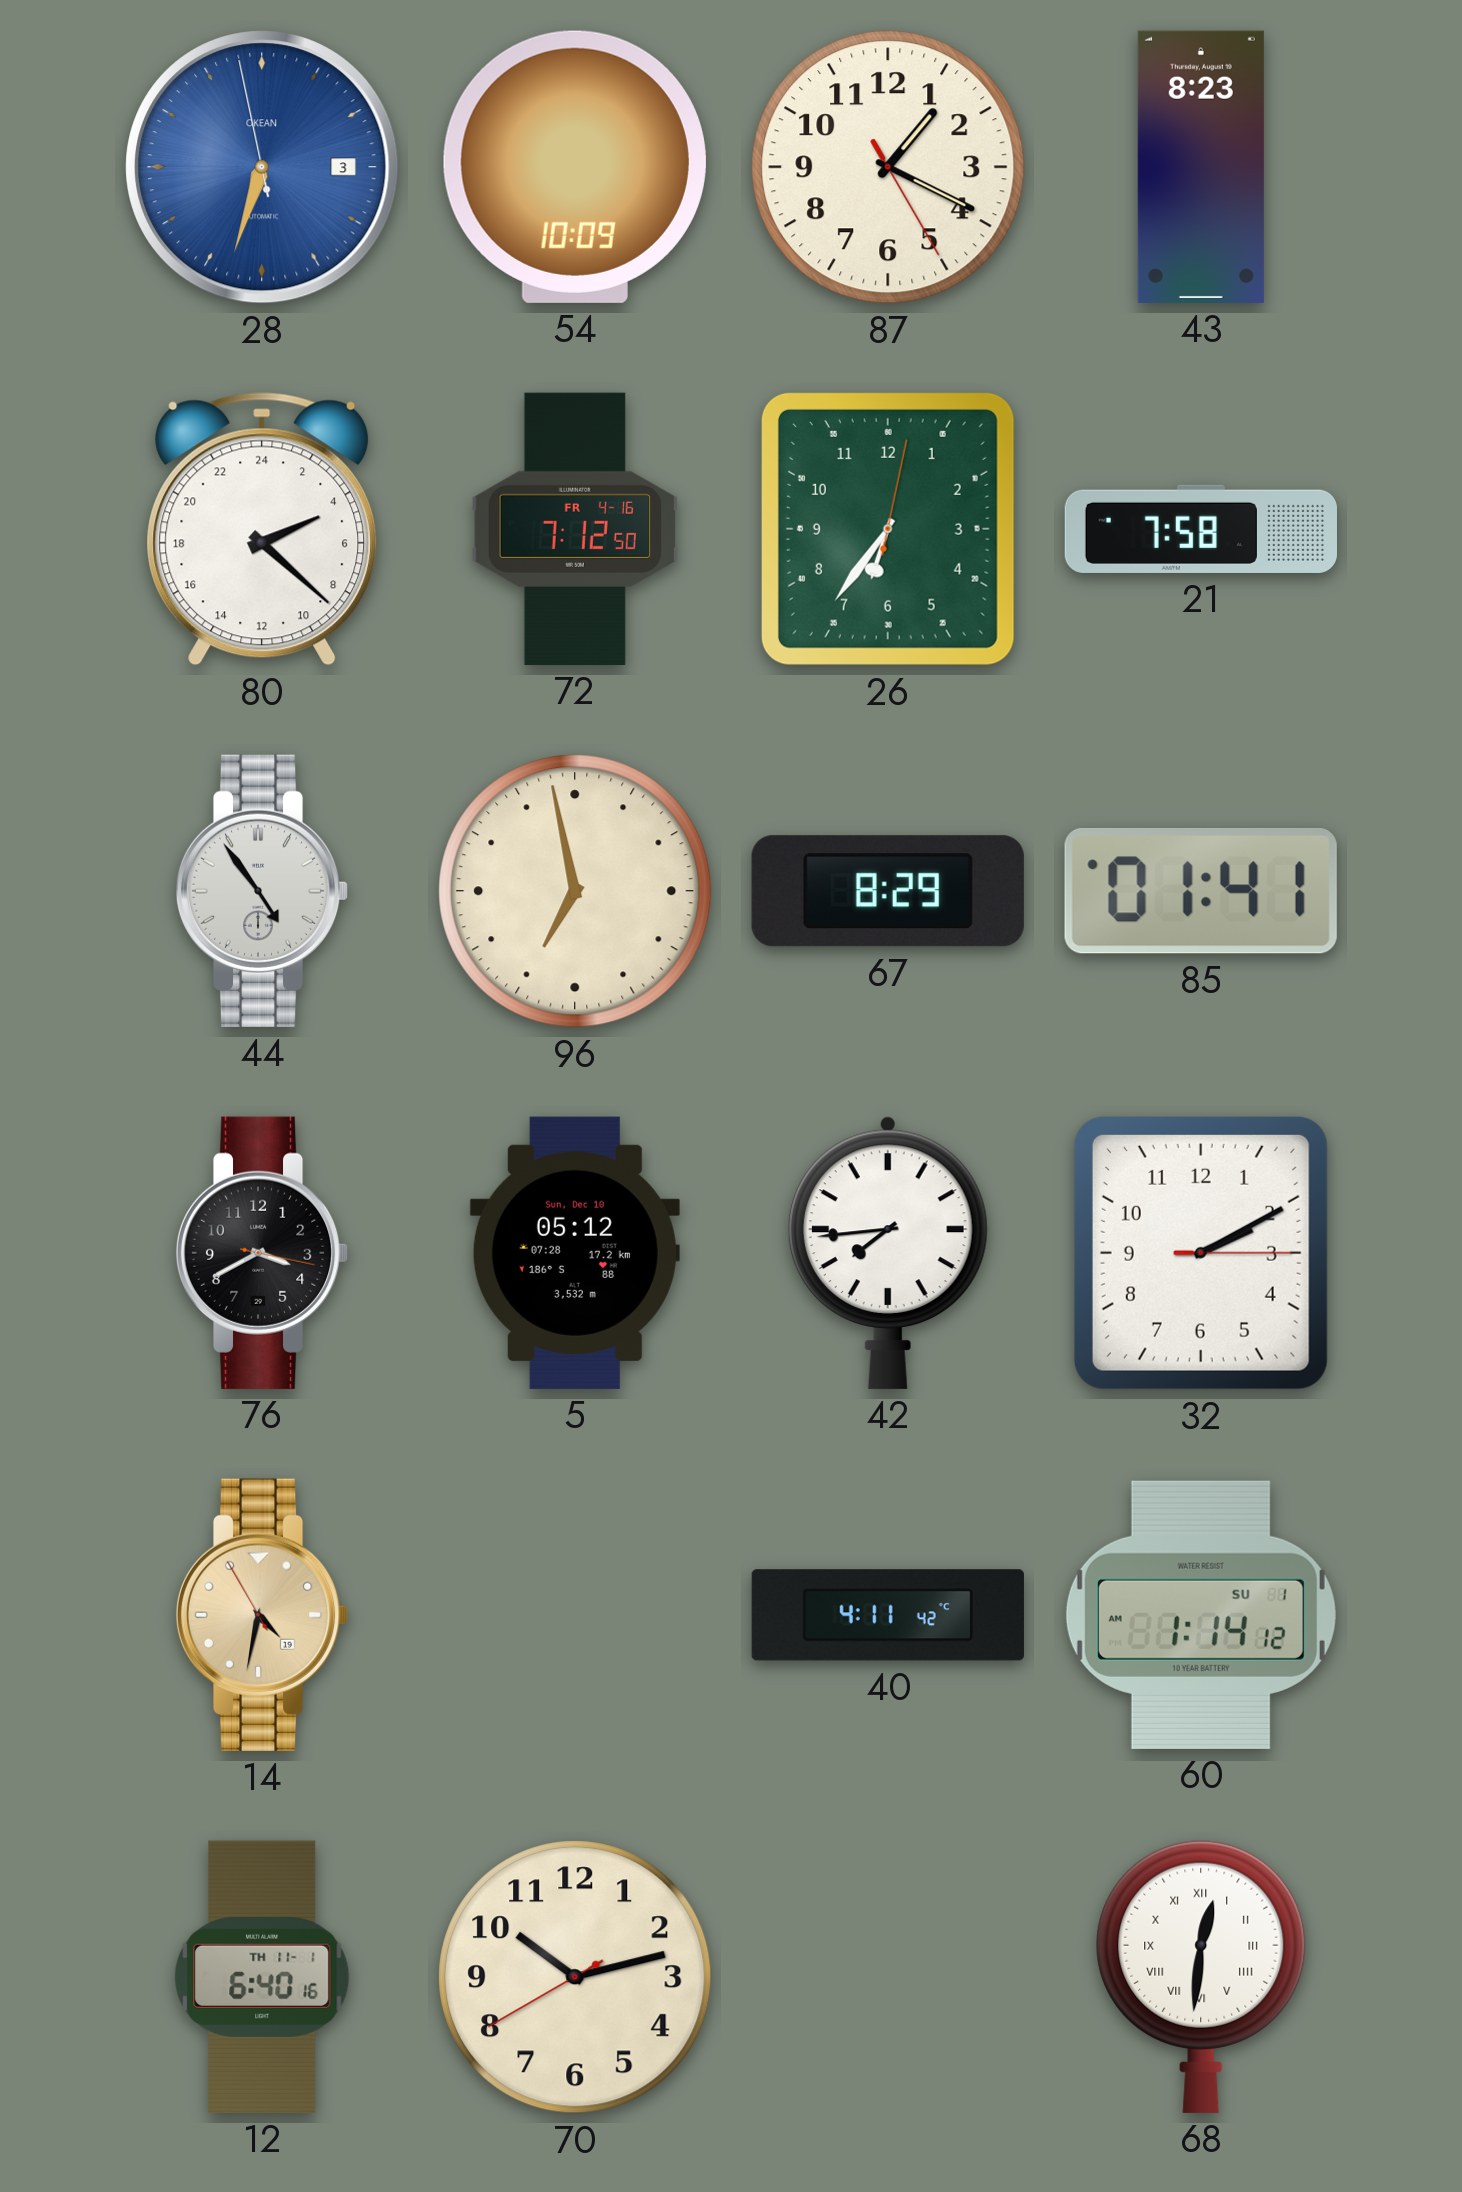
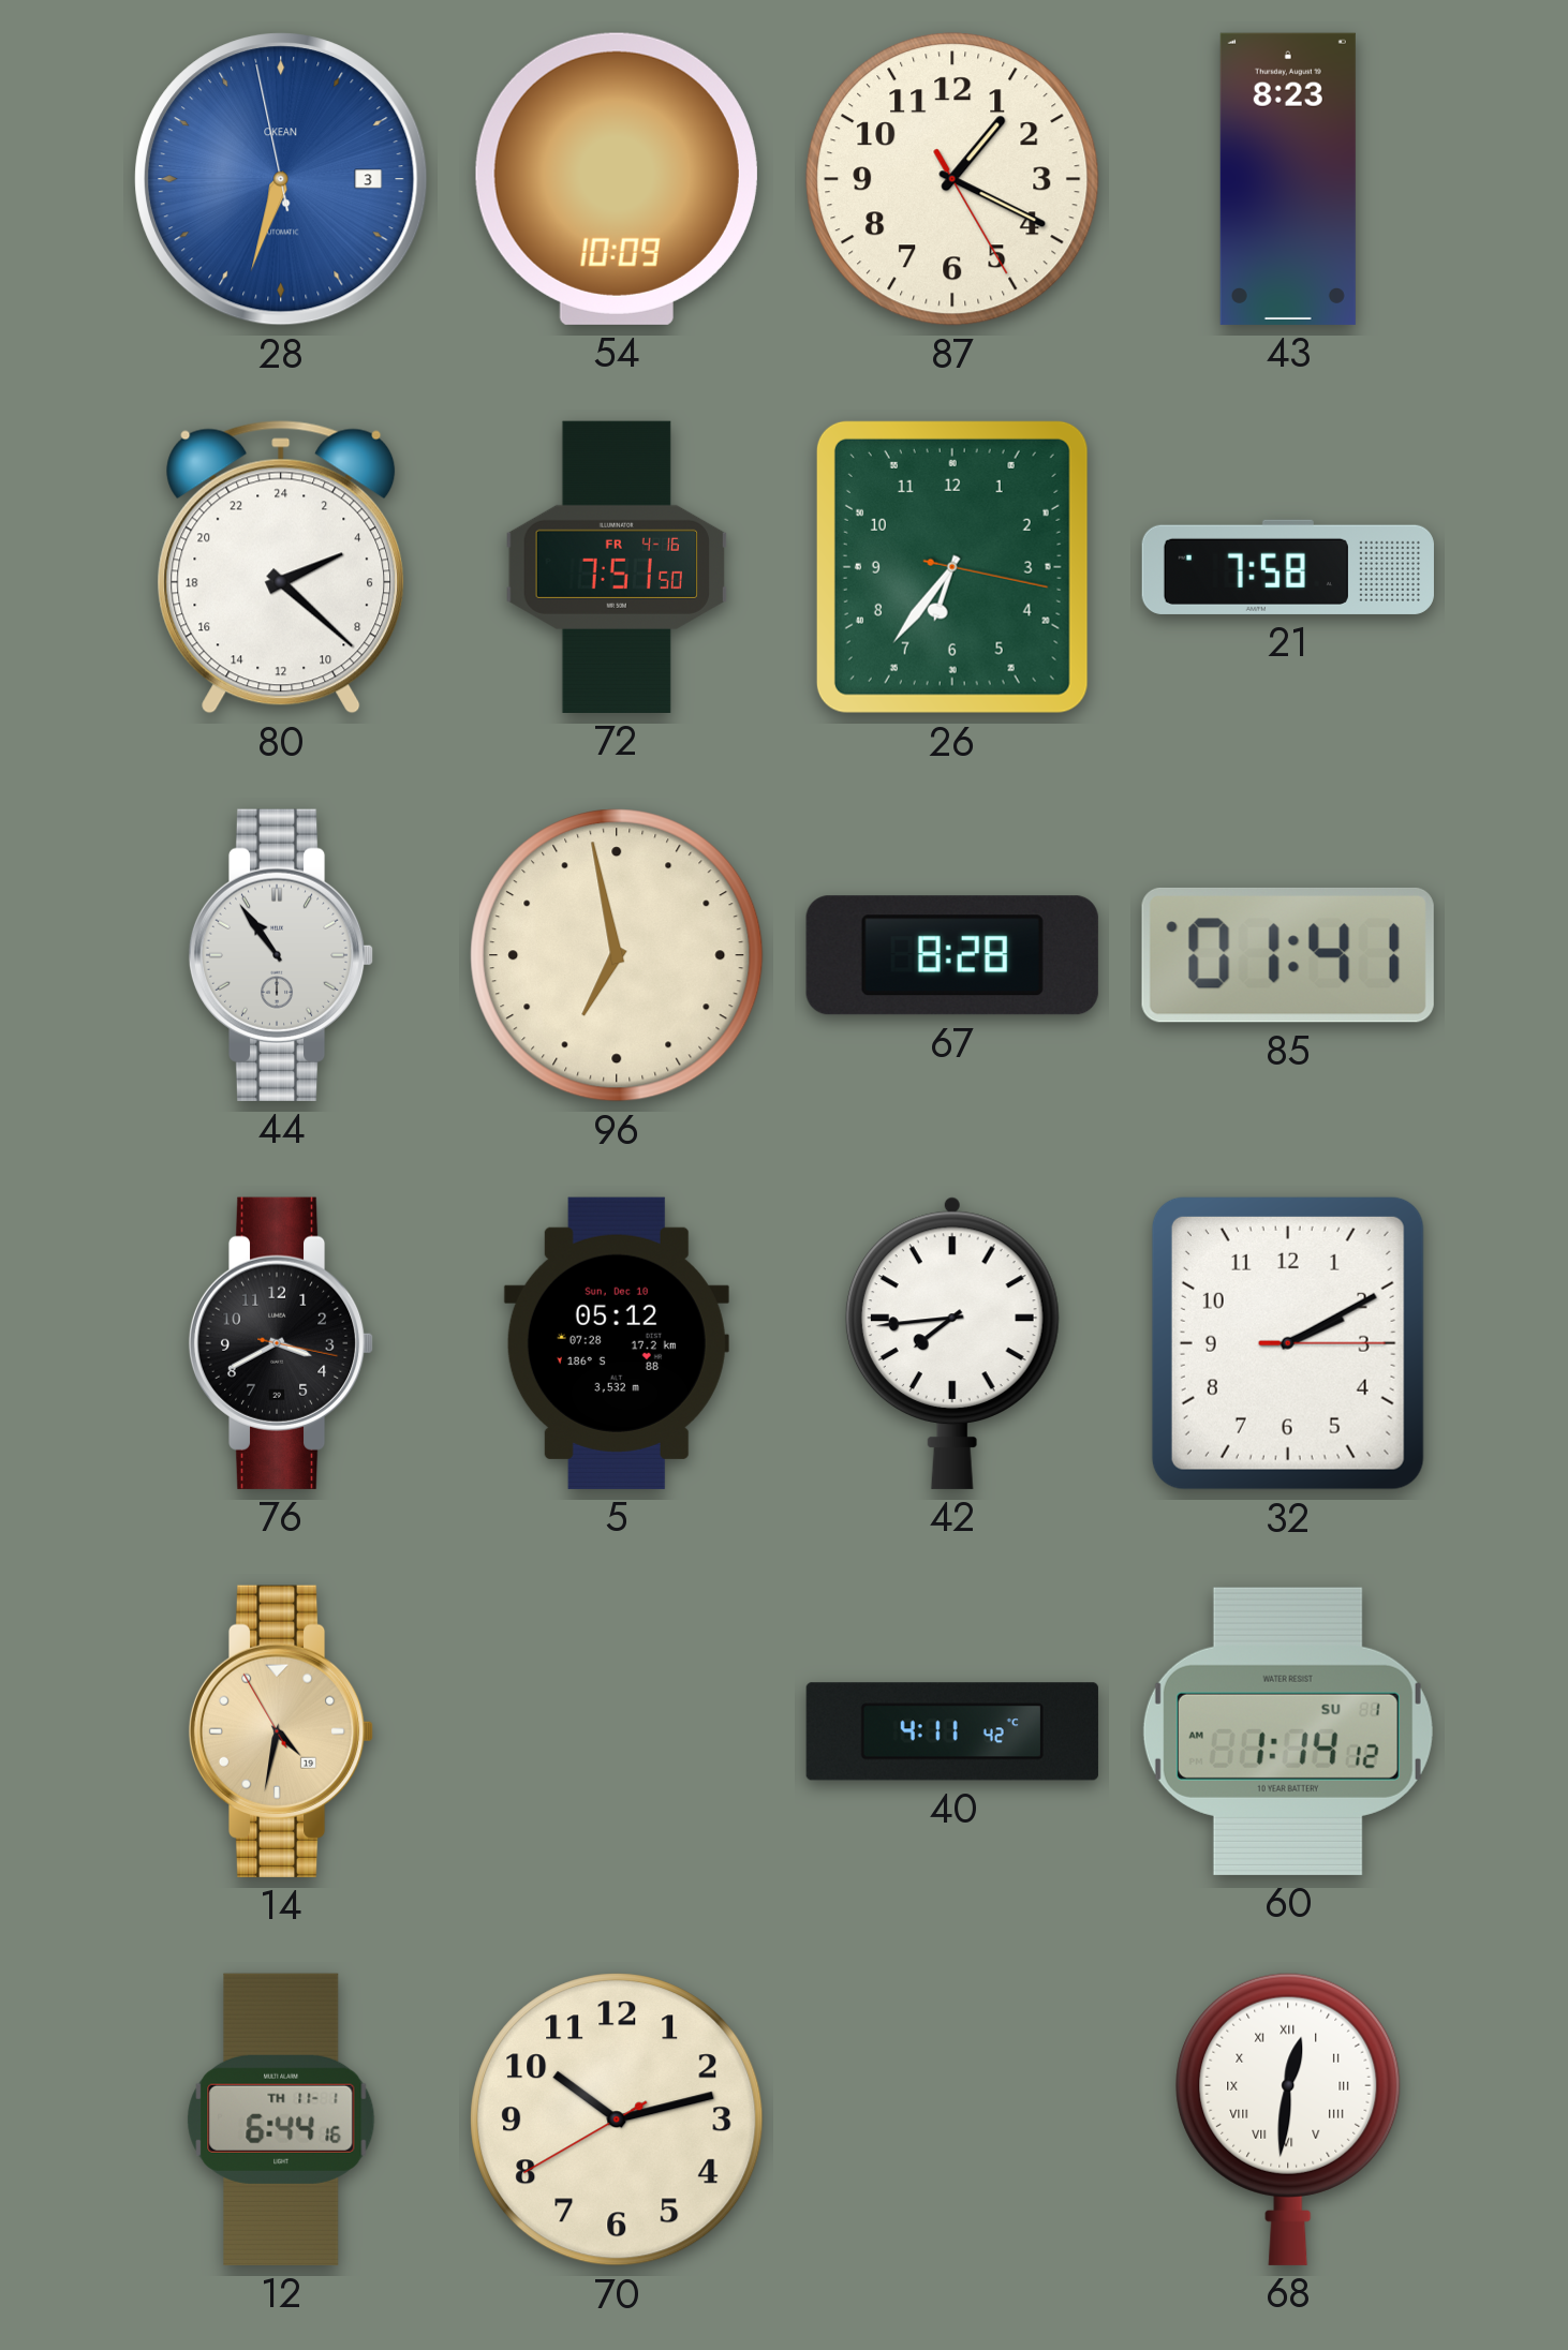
72: 7:12 -> 7:51 (616, 567)
26: 6:36:02 -> 6:36:17 (952, 567)
44: 4:54 -> 10:54 (281, 955)
67: 8:29 -> 8:28 (952, 955)
12: 6:40 -> 6:44 (281, 2120)
